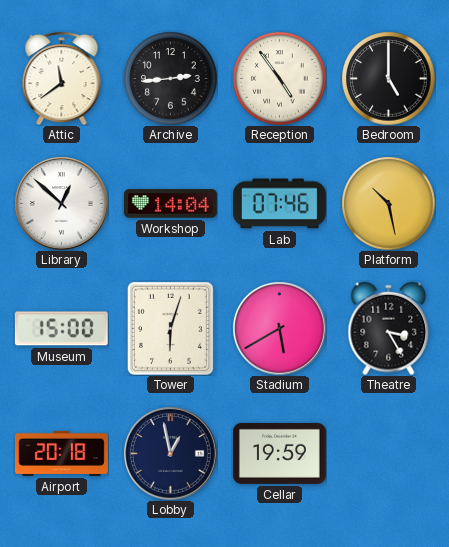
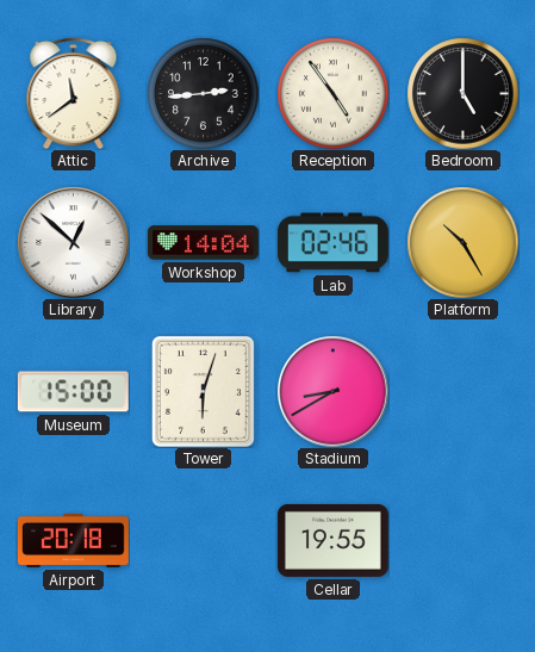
Lab: 07:46 -> 02:46 (332, 243)
Platform: 10:28 -> 10:25 (462, 242)
Stadium: 5:40 -> 8:40 (332, 391)
Theatre: 3:25 -> none (389, 328)
Lobby: 12:58 -> none (170, 453)
Cellar: 19:59 -> 19:55 (332, 540)
